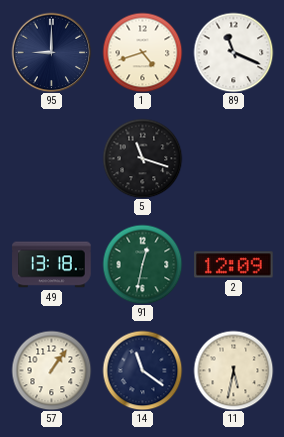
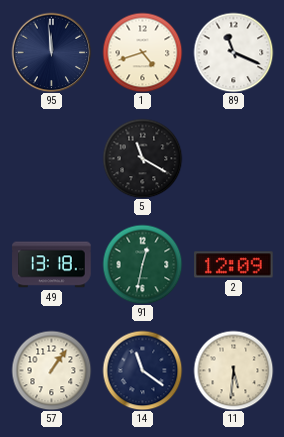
95: 9:00 -> 11:59 (51, 52)
5: 11:18 -> 11:20 (142, 158)
11: 5:32 -> 5:31 (233, 370)
